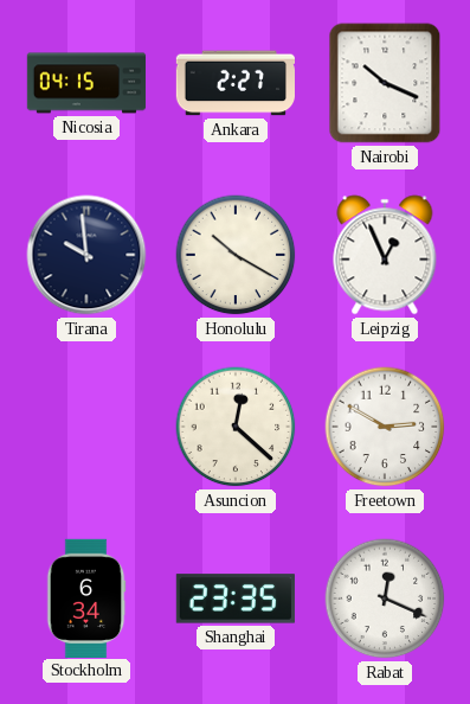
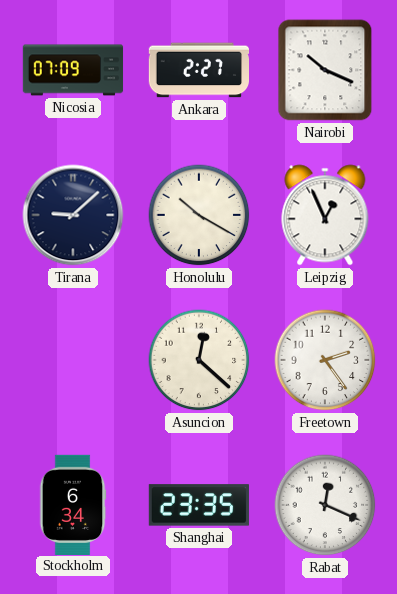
Nicosia: 04:15 -> 07:09 (73, 70)
Tirana: 9:59 -> 9:08 (73, 215)
Freetown: 2:50 -> 2:24 (325, 360)
